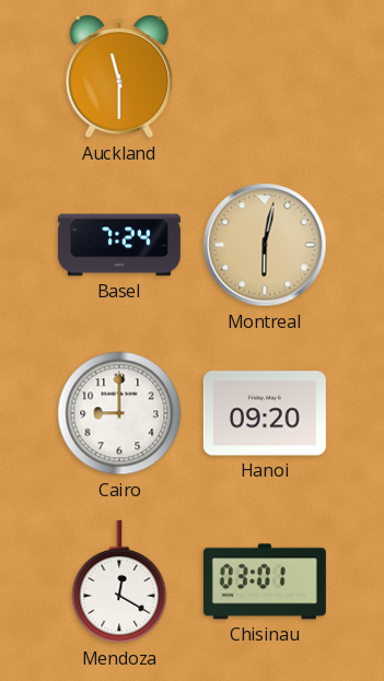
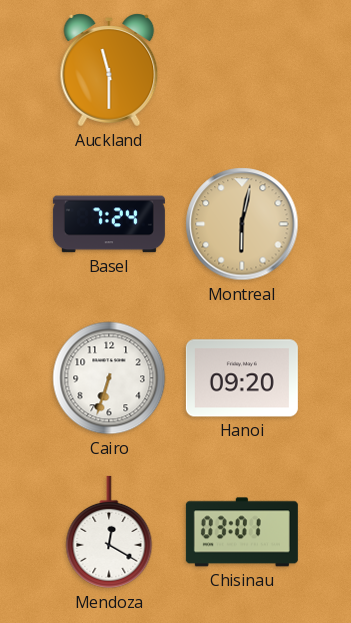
Cairo: 9:00 -> 6:33 (109, 378)
